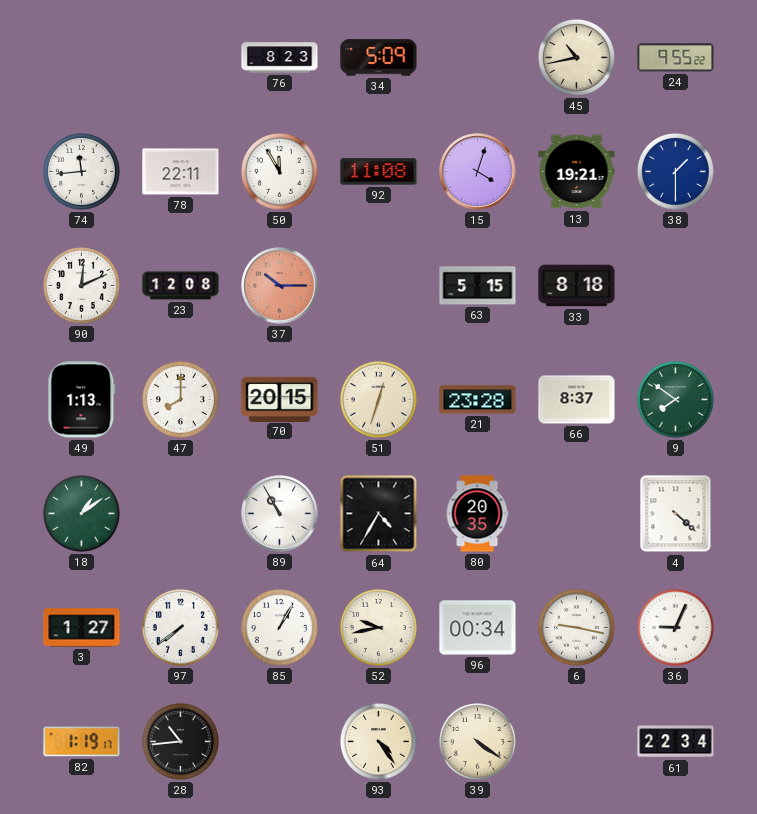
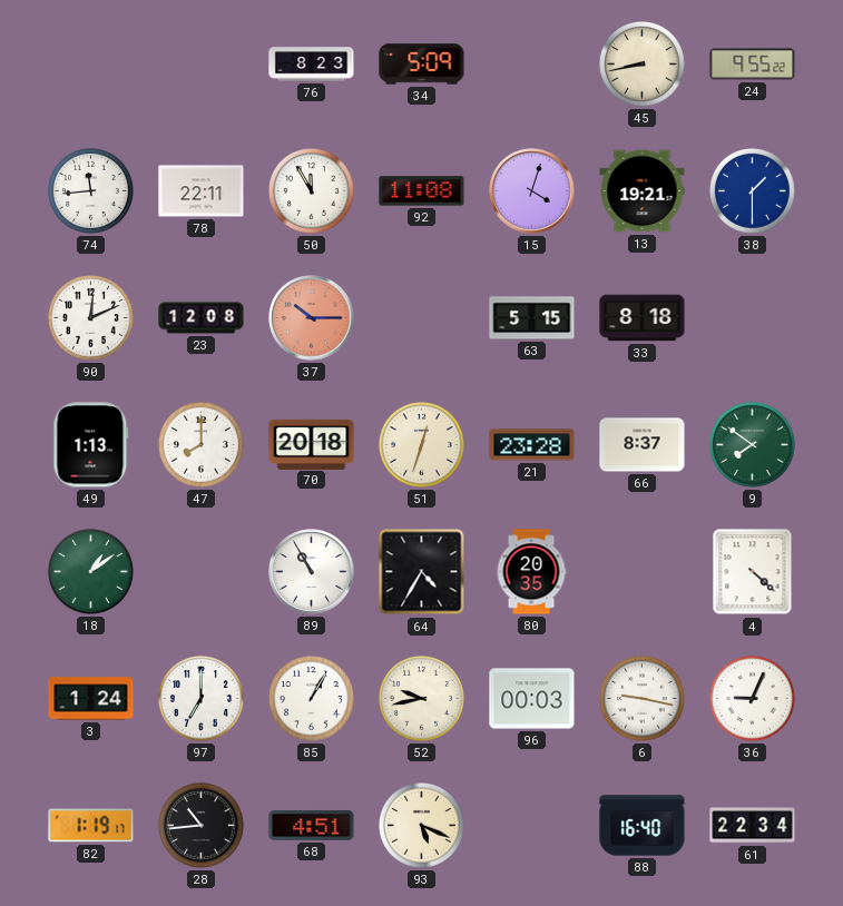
45: 10:43 -> 8:43 (641, 63)
70: 20:15 -> 20:18 (312, 444)
3: 1:27 -> 1:24 (91, 699)
97: 7:39 -> 7:00 (200, 698)
96: 00:34 -> 00:03 (532, 699)
68: none -> 4:51 (312, 825)
93: 4:24 -> 5:19 (421, 825)
39: 4:21 -> none (477, 741)
88: none -> 16:40 (643, 826)
